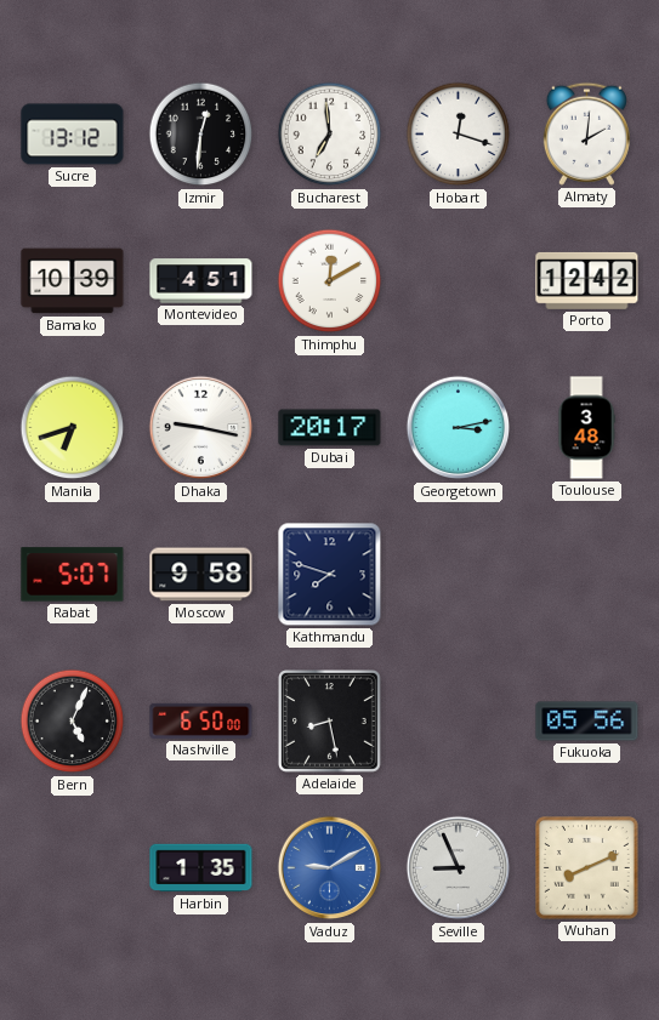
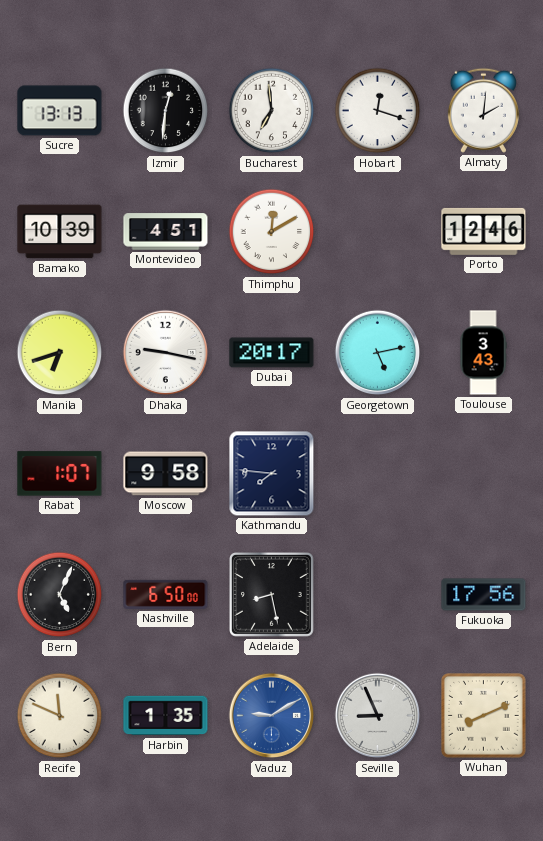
Sucre: 13:12 -> 13:13 (60, 111)
Porto: 12:42 -> 12:46 (484, 231)
Georgetown: 3:13 -> 5:13 (378, 353)
Toulouse: 3:48 -> 3:43 (483, 353)
Rabat: 5:07 -> 1:07 (60, 474)
Kathmandu: 7:48 -> 7:46 (272, 474)
Fukuoka: 05:56 -> 17:56 (484, 595)
Recife: none -> 11:49 (60, 716)
